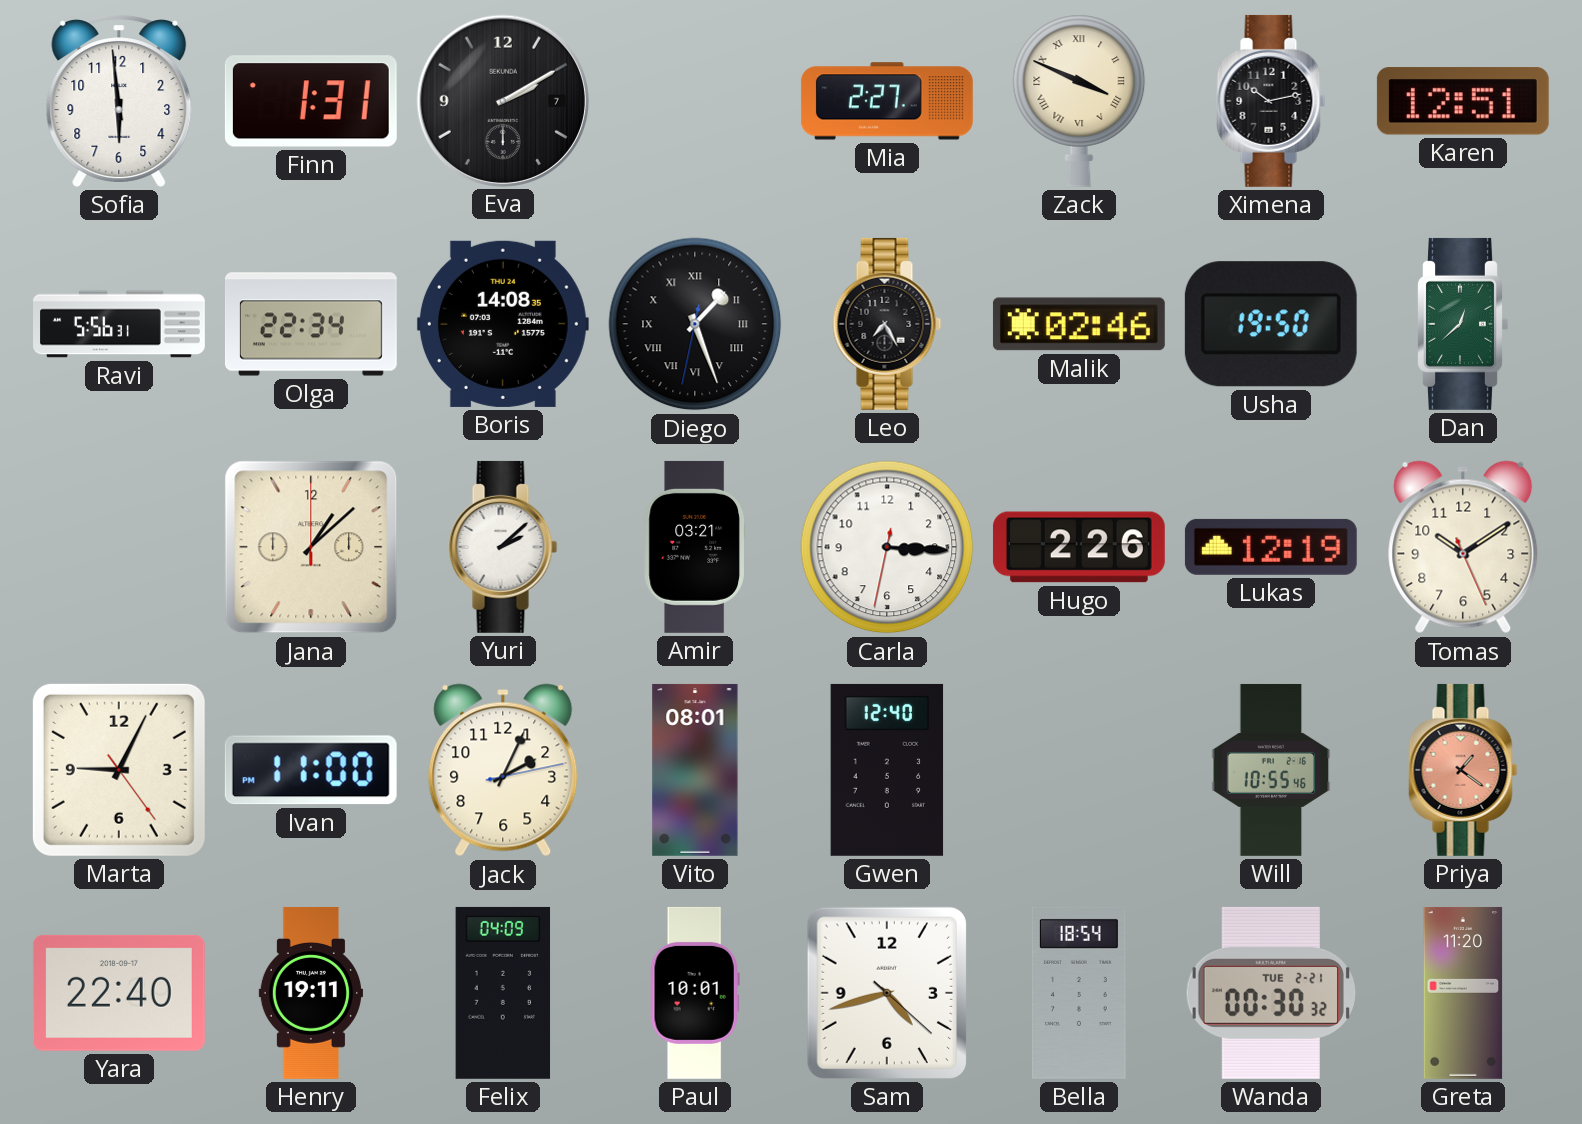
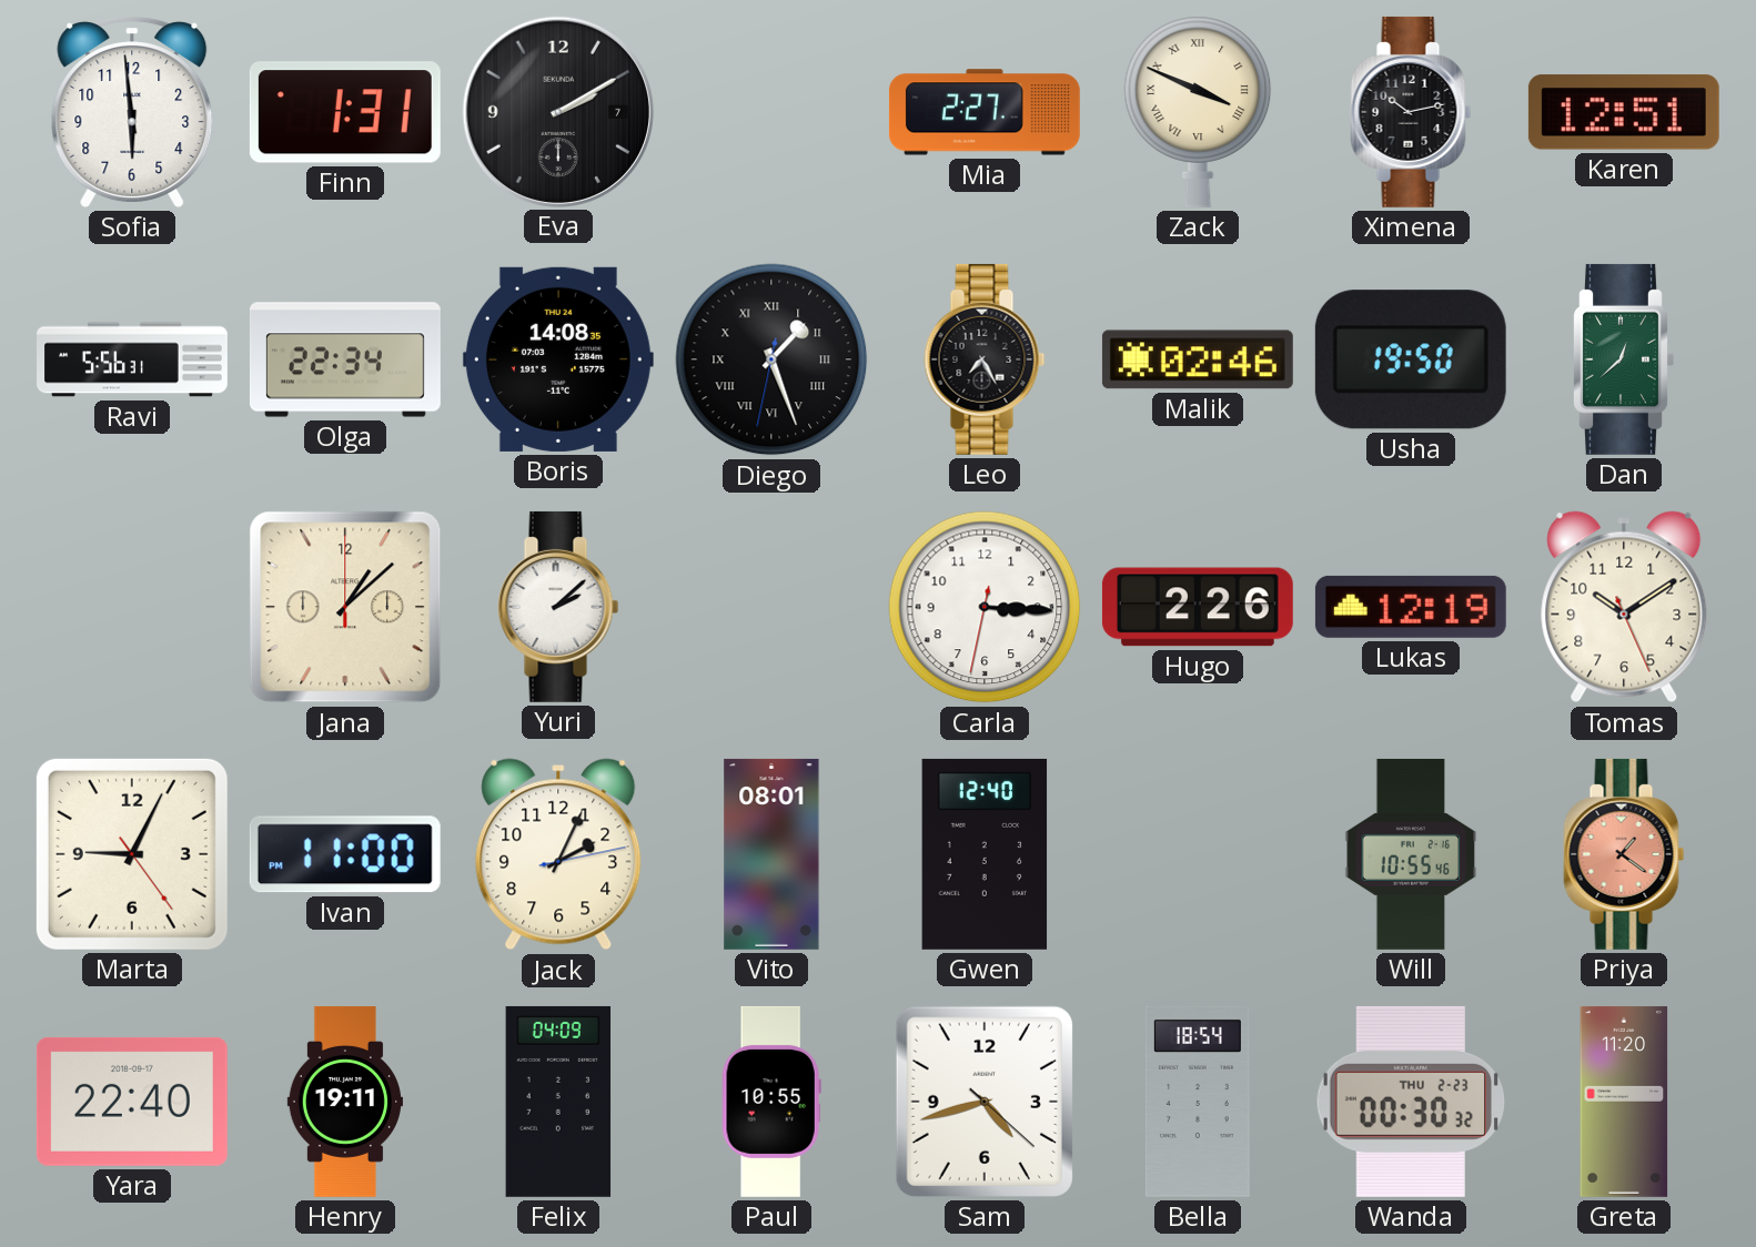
Amir: 03:21 -> none (695, 547)
Paul: 10:01 -> 10:55 (771, 1102)
Wanda date: TUE 2-21 -> THU 2-23 (1410, 1102)
